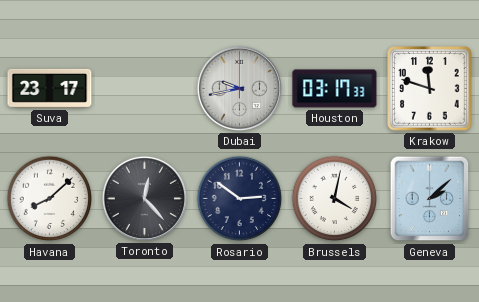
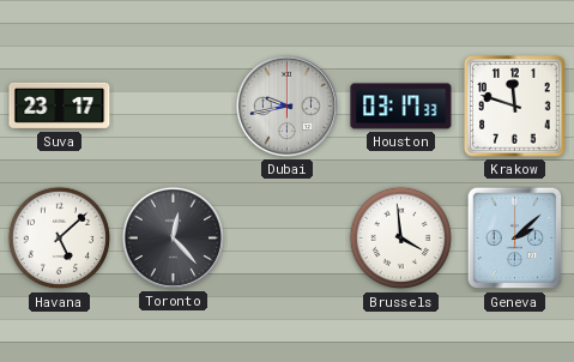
Havana: 8:08 -> 5:08 (60, 239)
Rosario: 2:51 -> none (240, 199)
Brussels: 4:02 -> 3:59 (401, 239)
